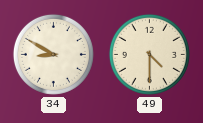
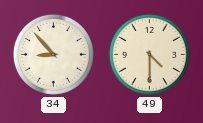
34: 8:50 -> 8:53 (53, 54)
